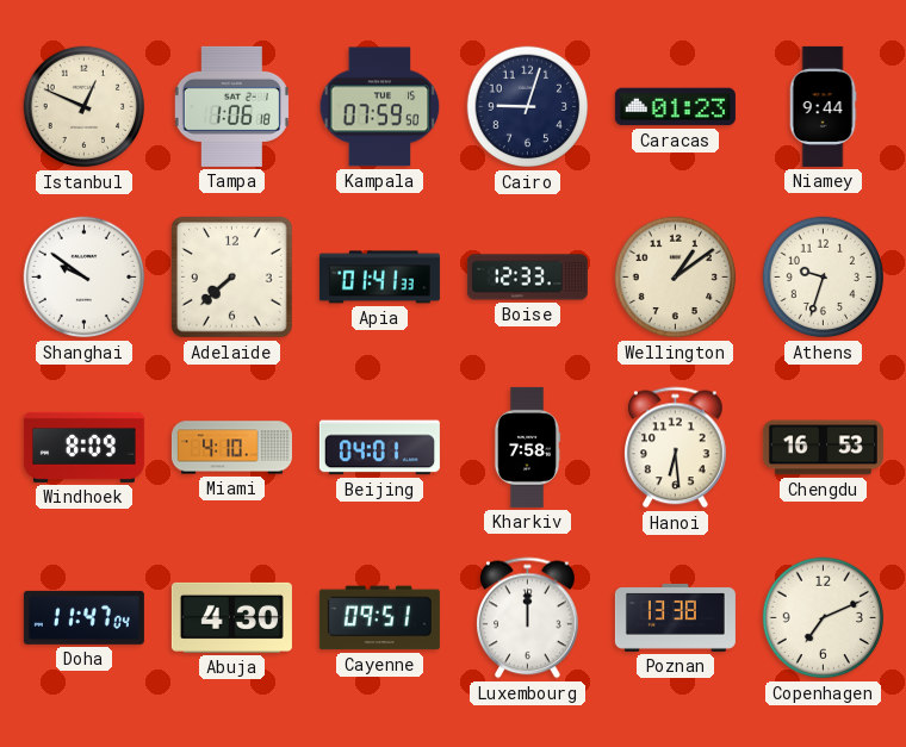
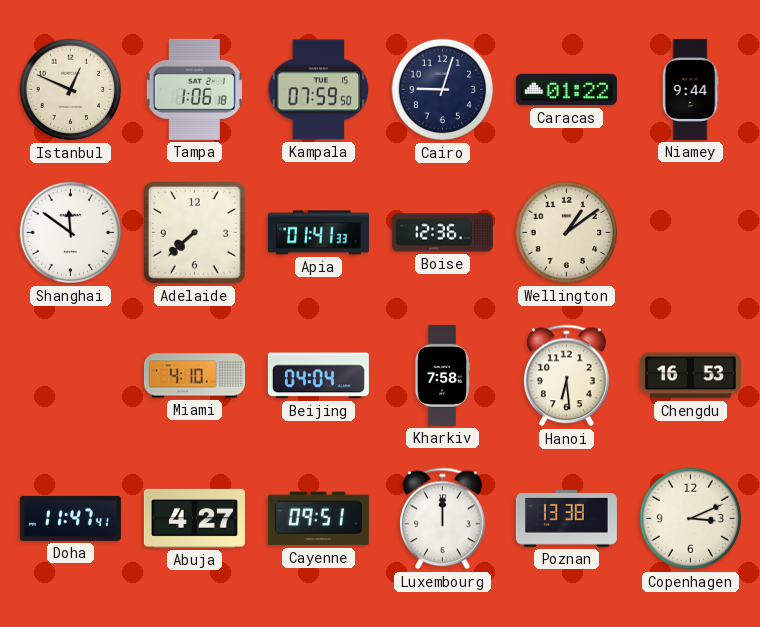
Caracas: 01:23 -> 01:22 (566, 90)
Shanghai: 9:51 -> 11:51 (71, 233)
Boise: 12:33 -> 12:36 (442, 233)
Athens: 9:33 -> none (824, 278)
Windhoek: 8:09 -> none (83, 447)
Beijing: 04:01 -> 04:04 (318, 376)
Doha: 11:47:04 -> 11:47:41 (70, 518)
Abuja: 4:30 -> 4:27 (194, 518)
Copenhagen: 7:11 -> 3:11 (691, 519)
